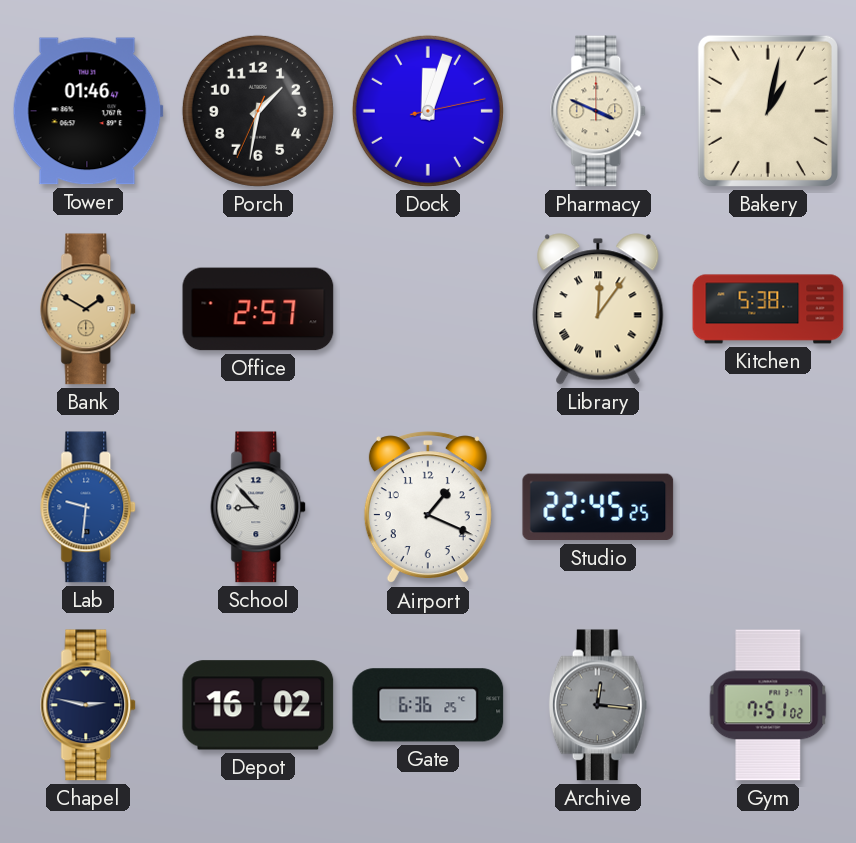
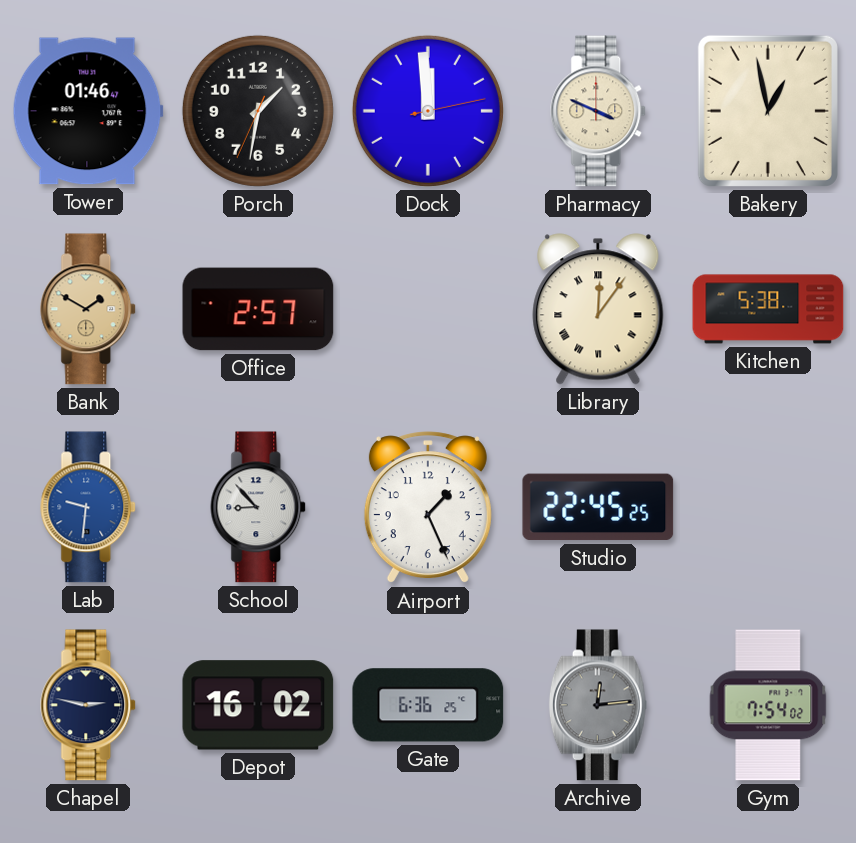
Dock: 12:03 -> 11:59 (428, 111)
Bakery: 1:02 -> 12:58 (768, 111)
Airport: 1:19 -> 1:26 (428, 508)
Archive: 12:16 -> 12:14 (598, 705)
Gym: 7:51 -> 7:54 (768, 705)
